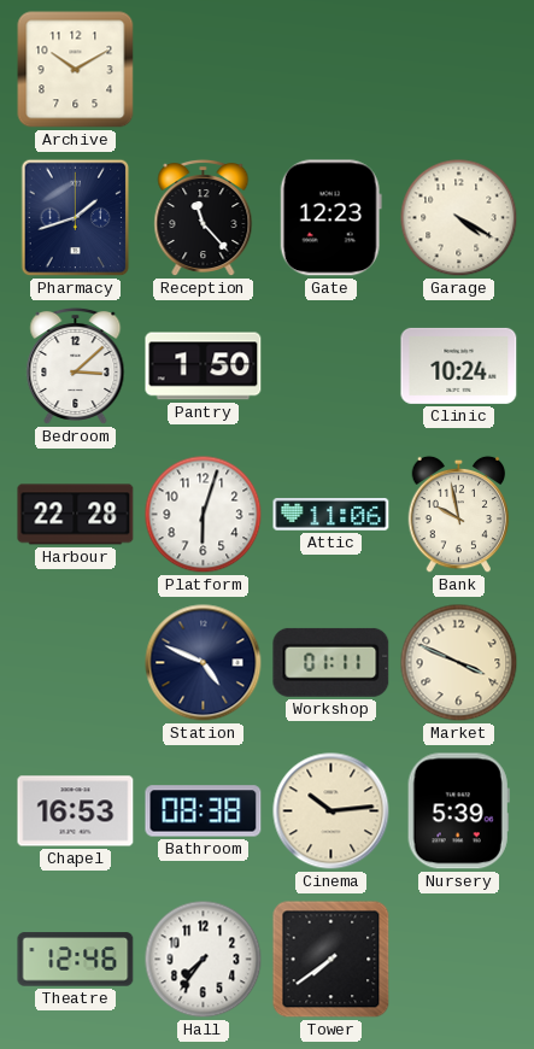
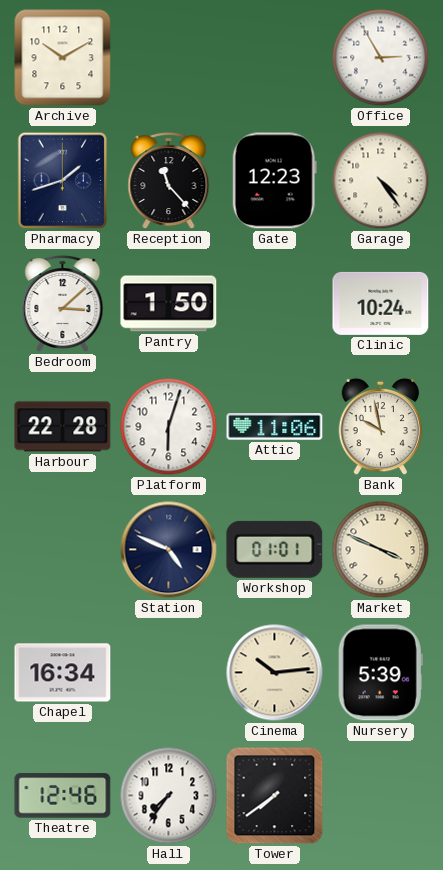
Office: none -> 2:55 (381, 58)
Garage: 4:20 -> 4:24 (381, 181)
Workshop: 01:11 -> 01:01 (275, 549)
Chapel: 16:53 -> 16:34 (63, 673)
Bathroom: 08:38 -> none (204, 811)
